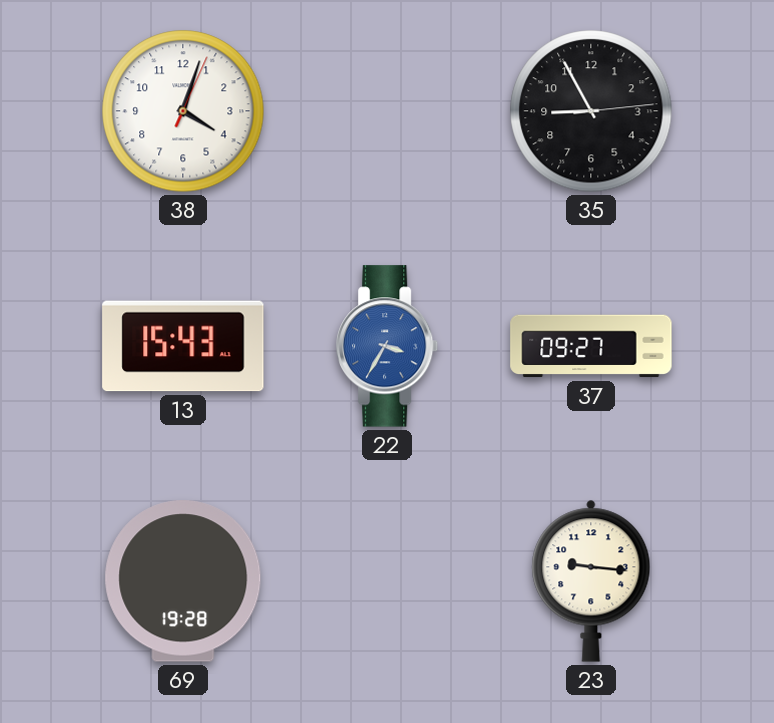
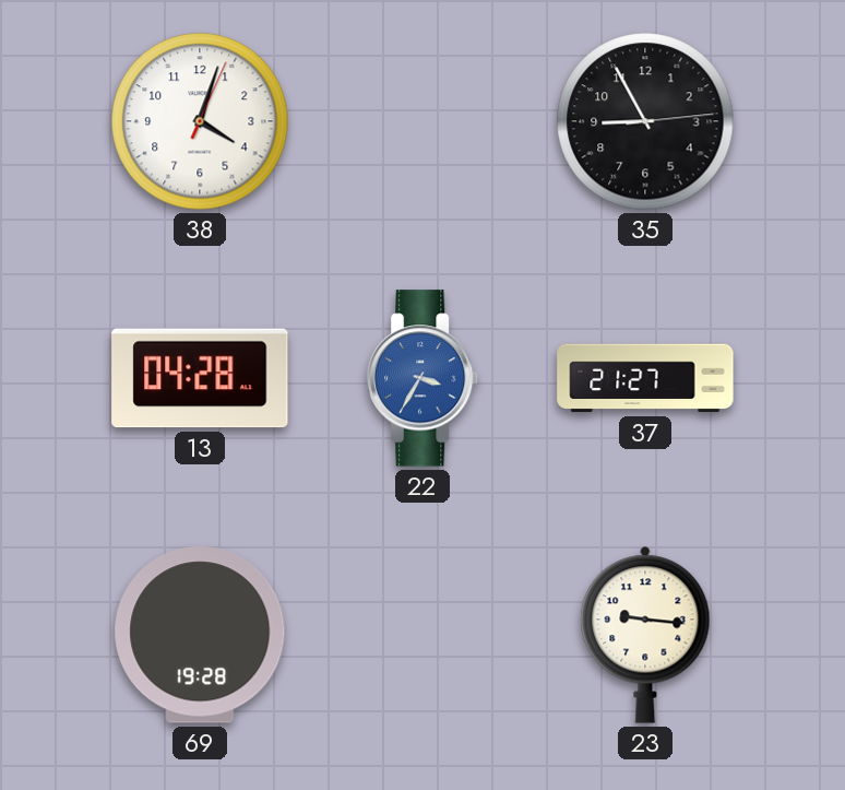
13: 15:43 -> 04:28 (200, 378)
37: 09:27 -> 21:27 (645, 378)
